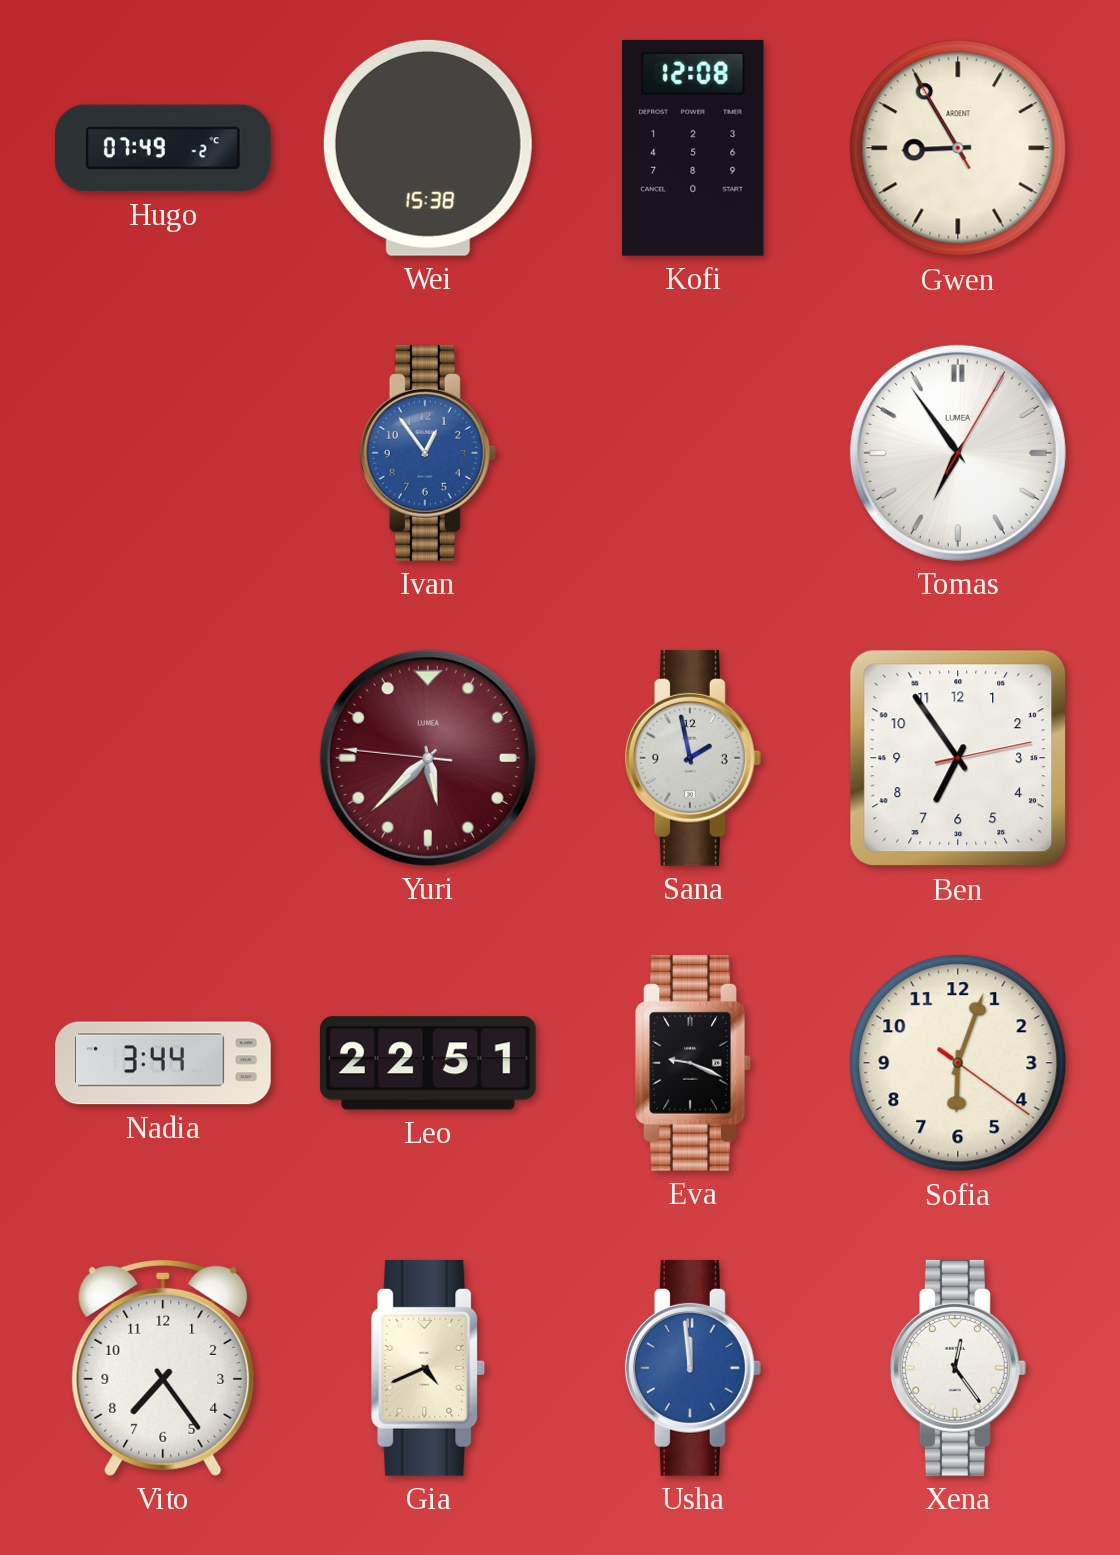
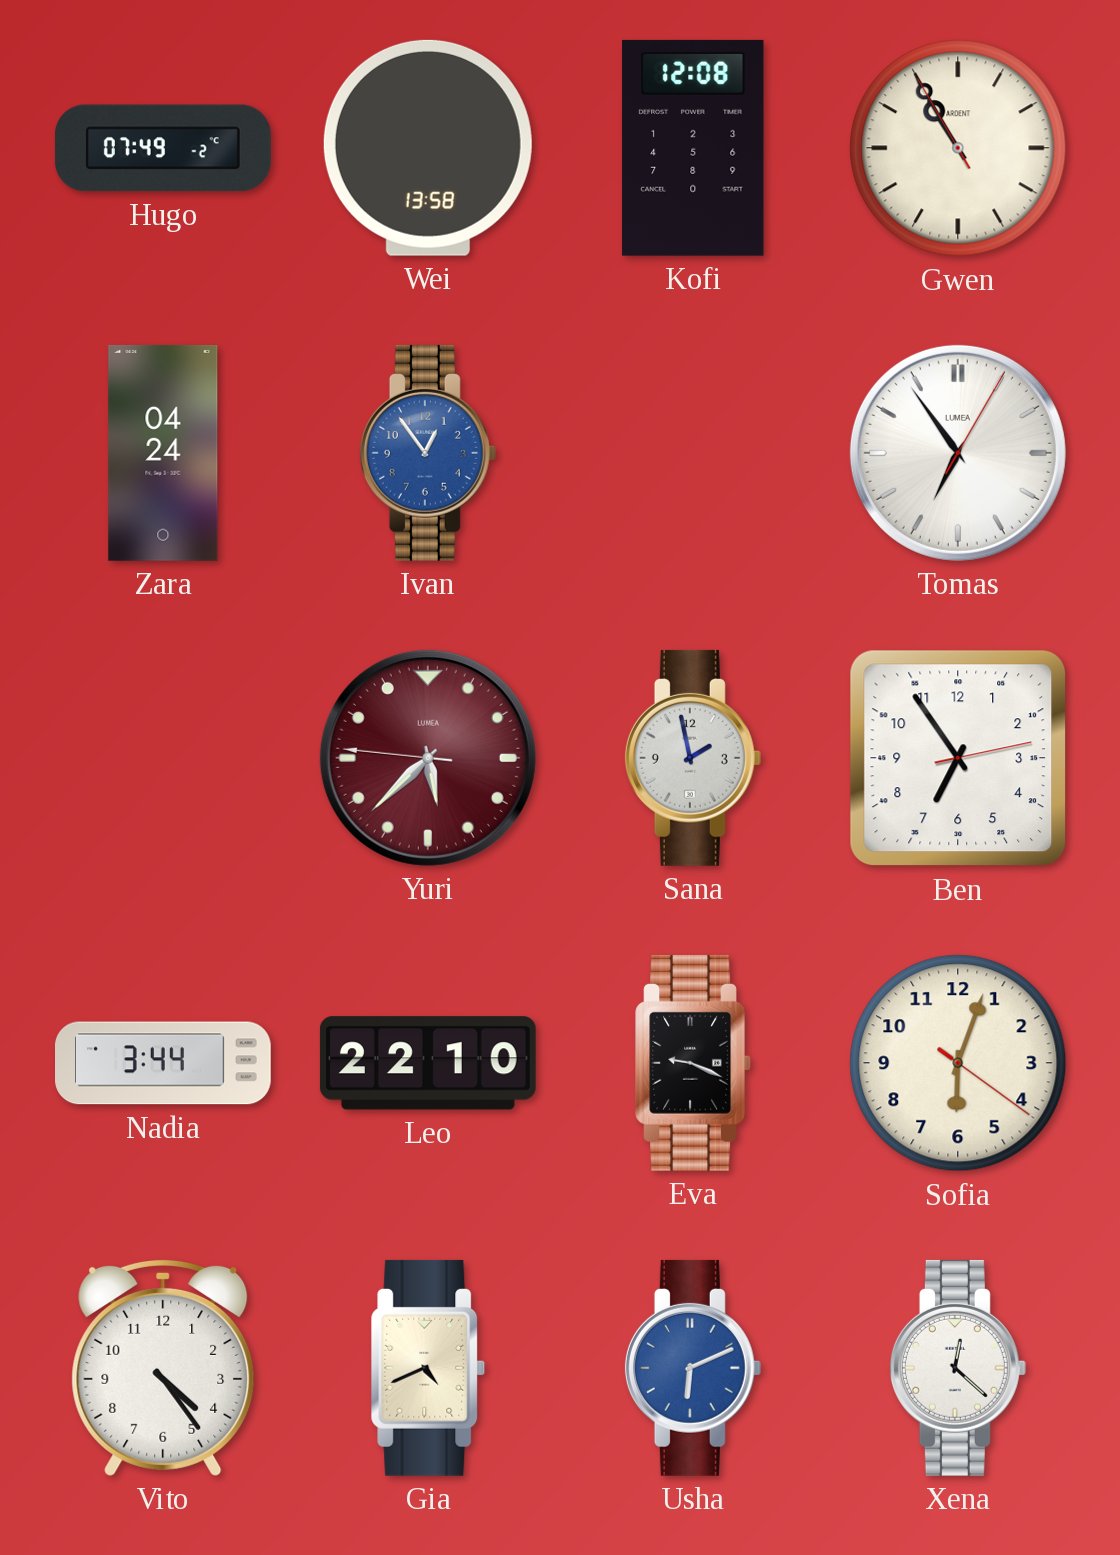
Wei: 15:38 -> 13:58 (428, 148)
Gwen: 8:54 -> 10:54 (958, 148)
Zara: none -> 04:24 (163, 453)
Leo: 22:51 -> 22:10 (428, 1063)
Vito: 7:24 -> 4:24 (163, 1367)
Usha: 11:59 -> 6:11 (693, 1368)
Xena: 12:24 -> 12:22 (958, 1368)
